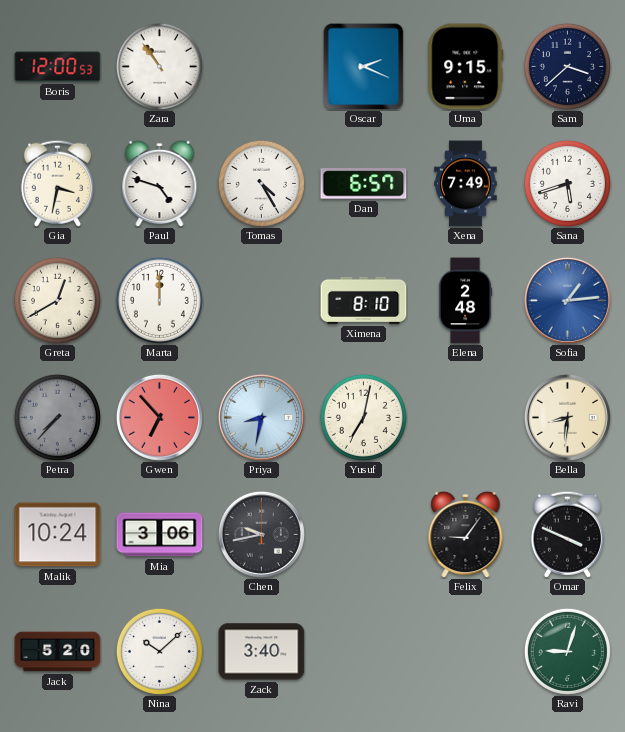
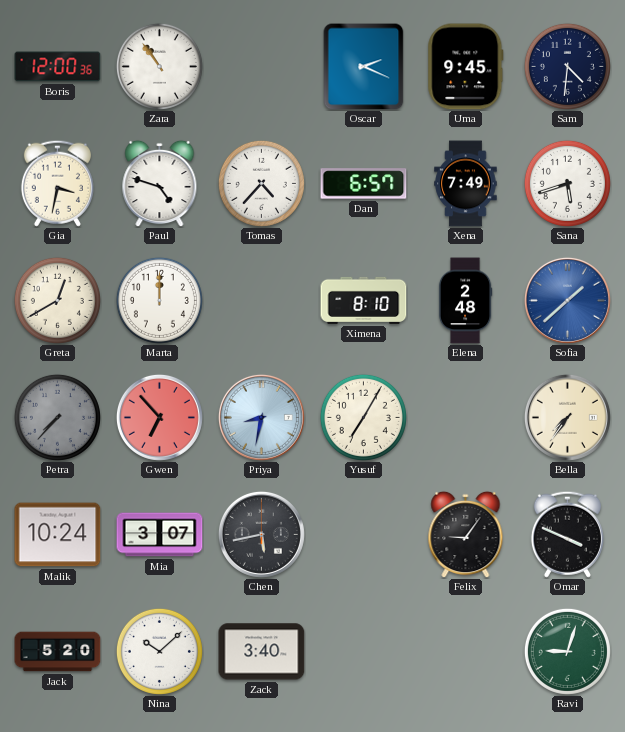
Boris: 12:00:53 -> 12:00:36 (58, 67)
Uma: 9:15 -> 9:45 (466, 67)
Sam: 3:38 -> 4:31 (567, 66)
Tomas: 4:25 -> 4:37 (261, 183)
Sofia: 1:14 -> 1:38 (567, 300)
Yusuf: 7:02 -> 7:05 (363, 417)
Bella: 8:31 -> 7:36 (567, 417)
Mia: 3:06 -> 3:07 (160, 535)
Chen: 9:43 -> 5:43 (261, 534)
